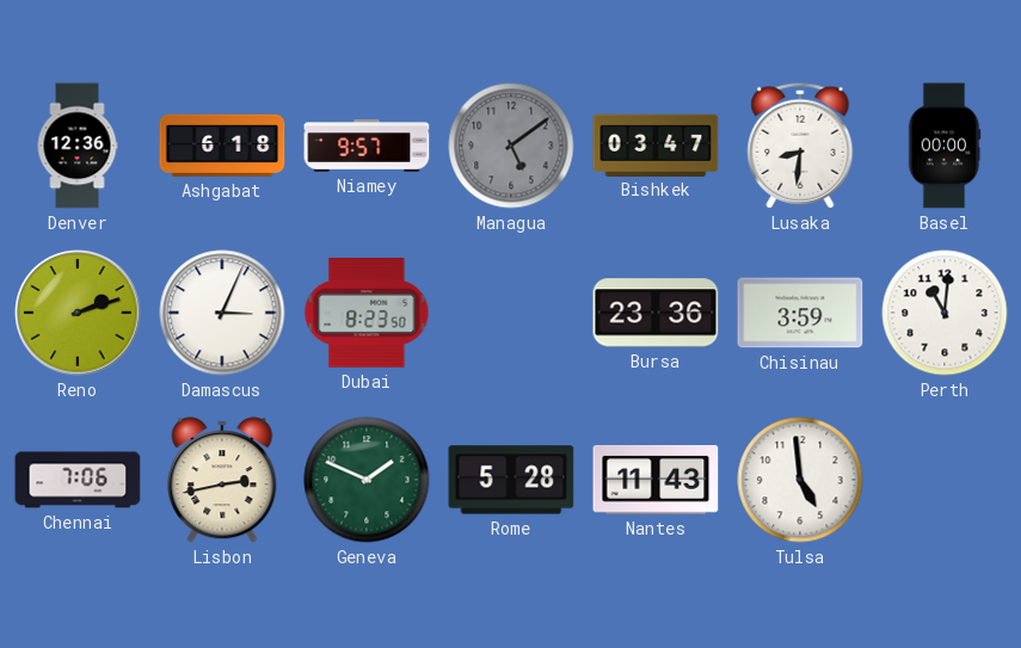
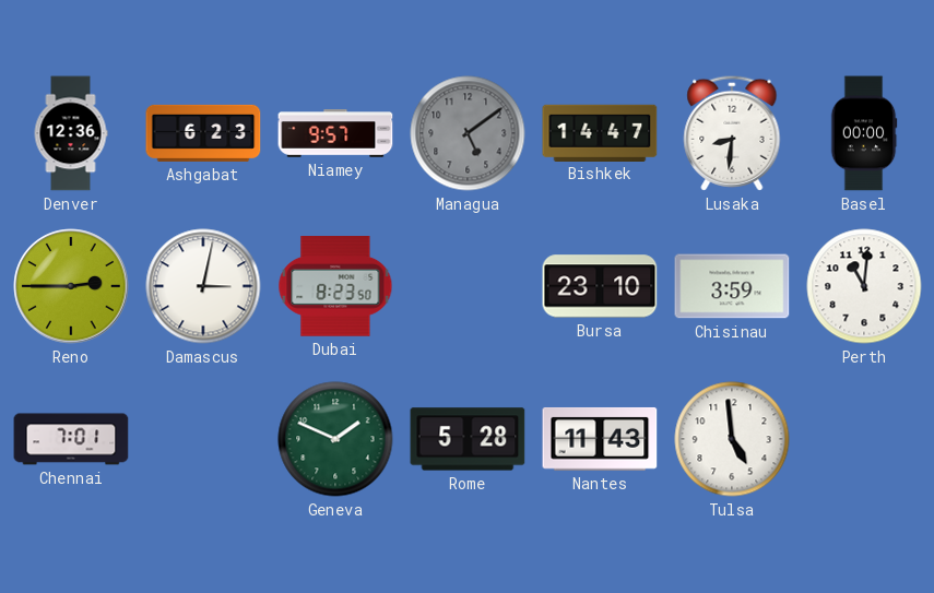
Ashgabat: 6:18 -> 6:23 (203, 133)
Bishkek: 03:47 -> 14:47 (600, 132)
Reno: 2:12 -> 2:45 (71, 286)
Damascus: 3:04 -> 3:02 (203, 286)
Bursa: 23:36 -> 23:10 (600, 286)
Chennai: 7:06 -> 7:01 (71, 439)
Lisbon: 2:43 -> none (222, 480)
